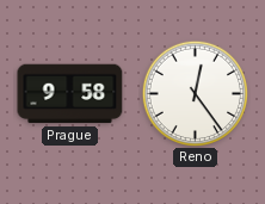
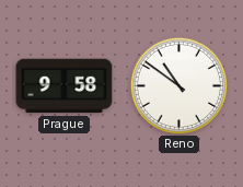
Reno: 12:24 -> 10:51 (178, 85)
